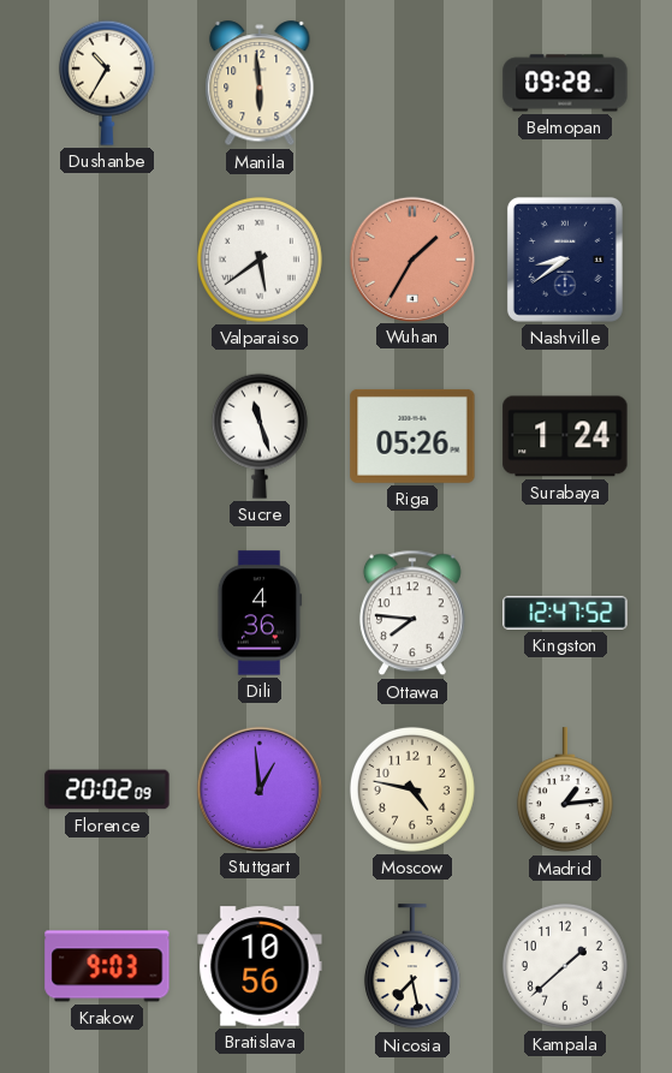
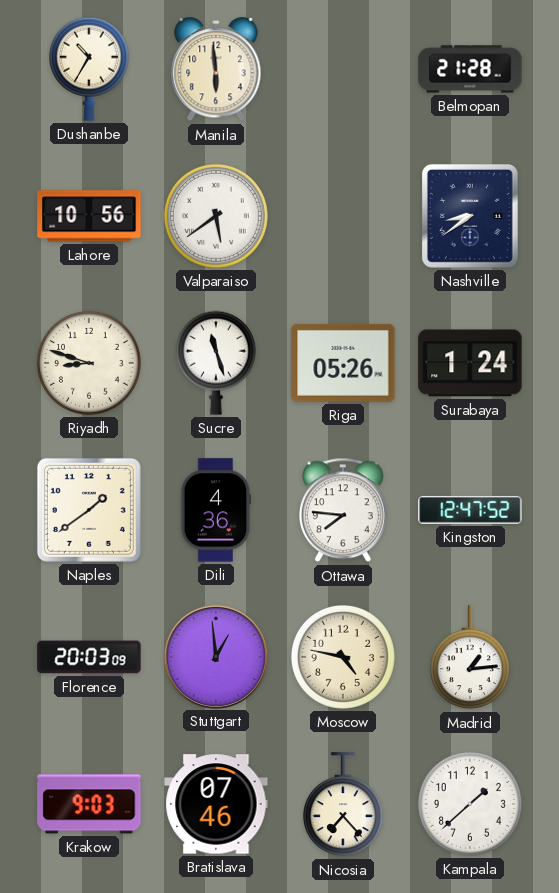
Belmopan: 09:28 -> 21:28 (470, 69)
Lahore: none -> 10:56 (89, 216)
Wuhan: 1:35 -> none (411, 258)
Riyadh: none -> 8:48 (89, 363)
Naples: none -> 1:39 (89, 510)
Florence: 20:02 -> 20:03 (89, 657)
Bratislava: 10:56 -> 07:46 (216, 804)
Nicosia: 7:28 -> 7:23 (343, 805)
